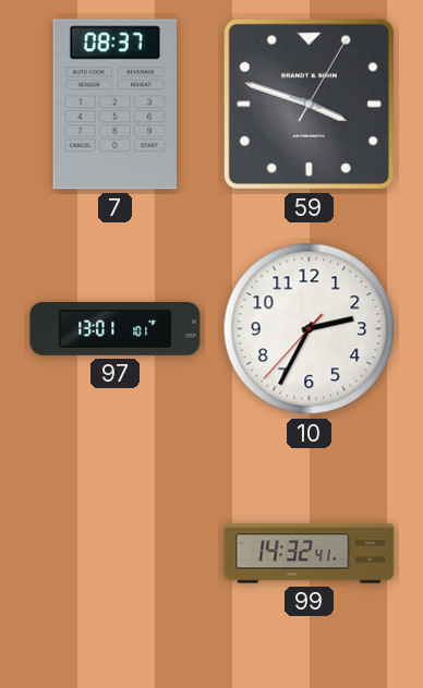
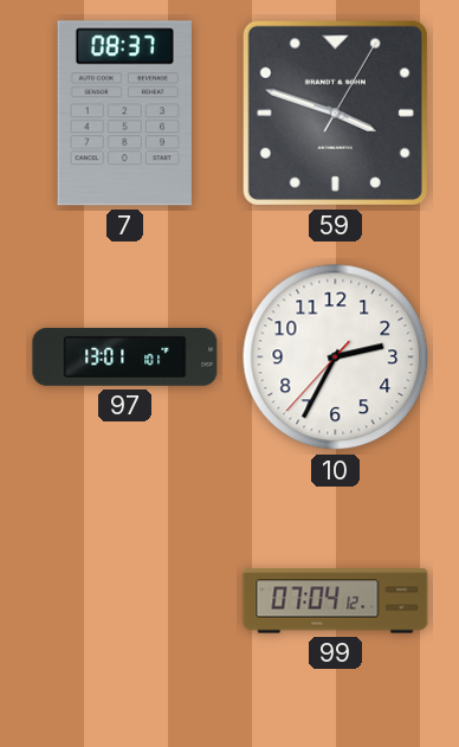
99: 14:32 -> 07:04 (336, 601)
